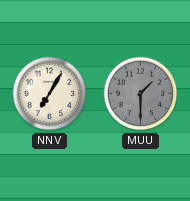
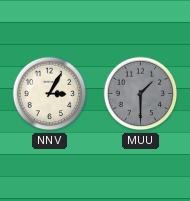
NNV: 7:05 -> 3:05 (50, 94)
